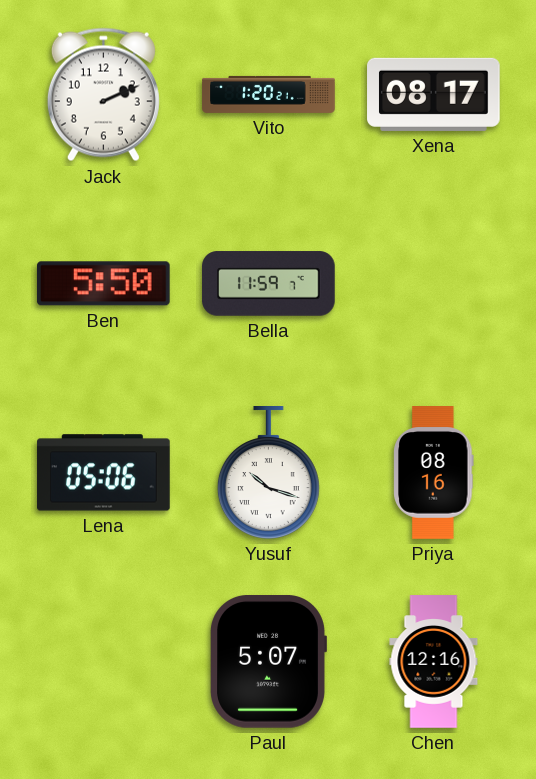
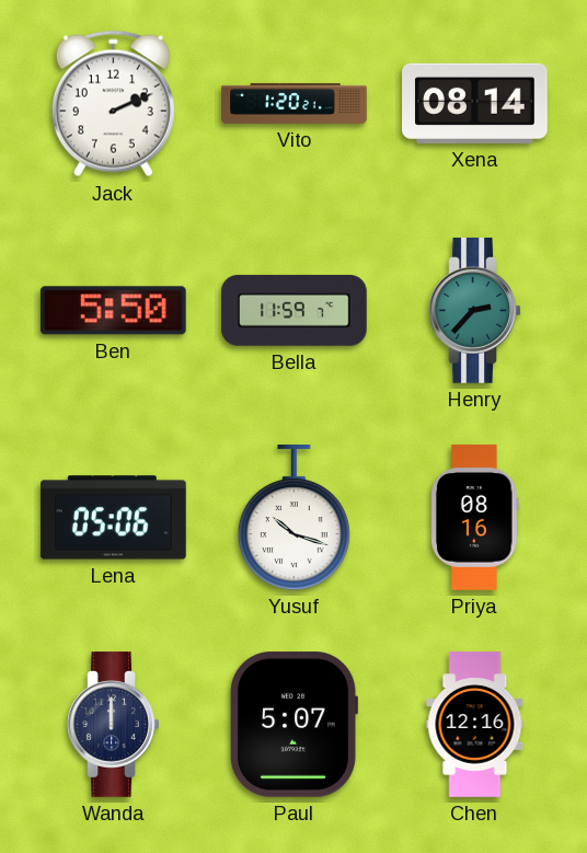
Xena: 08:17 -> 08:14 (475, 103)
Henry: none -> 2:37 (475, 311)
Wanda: none -> 12:00 (114, 725)
